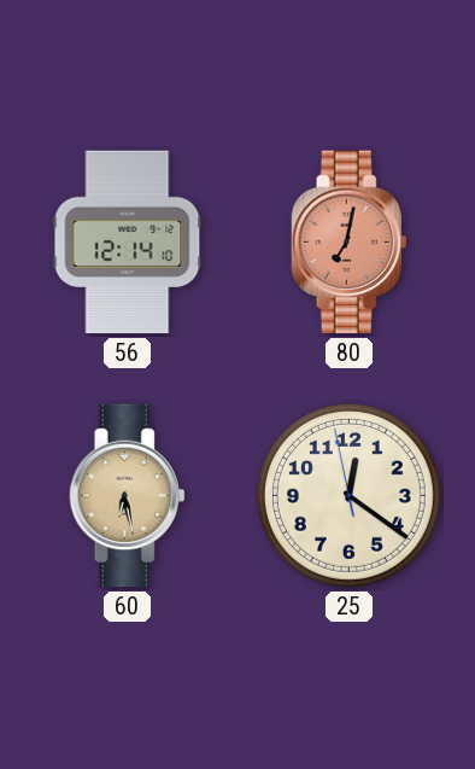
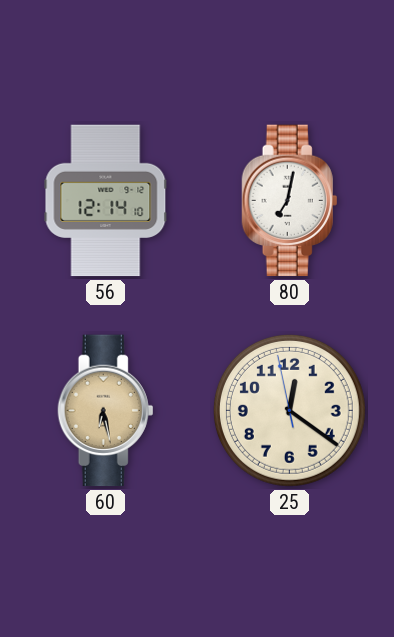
80 dial: salmon -> white (290, 201)
